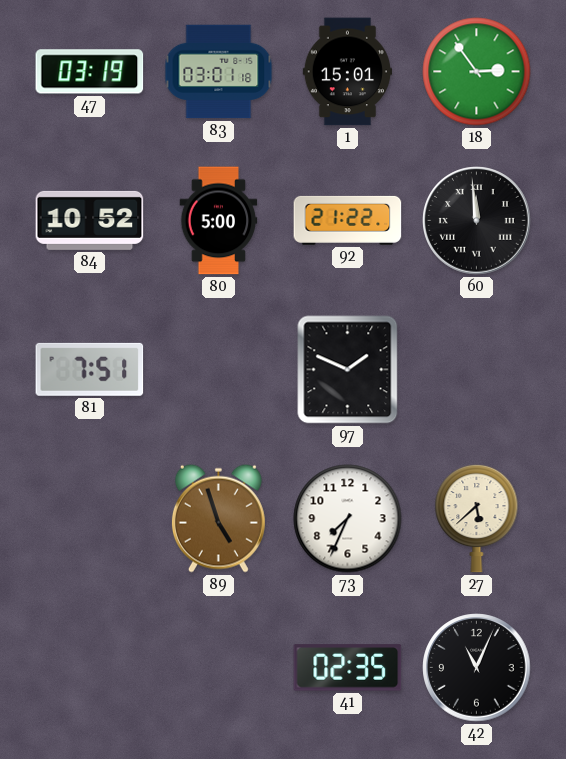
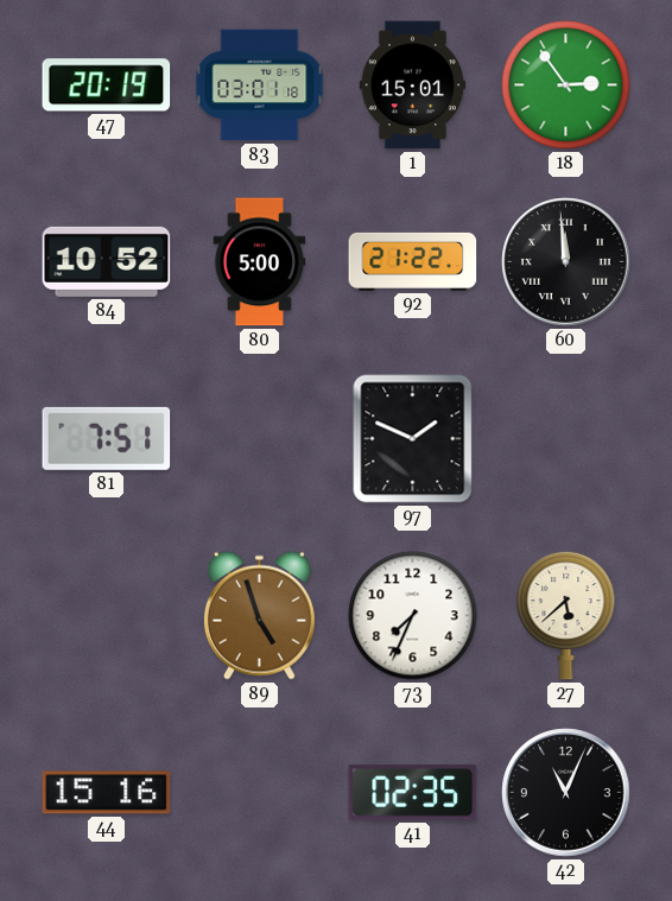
47: 03:19 -> 20:19 (107, 85)
44: none -> 15:16 (107, 793)
